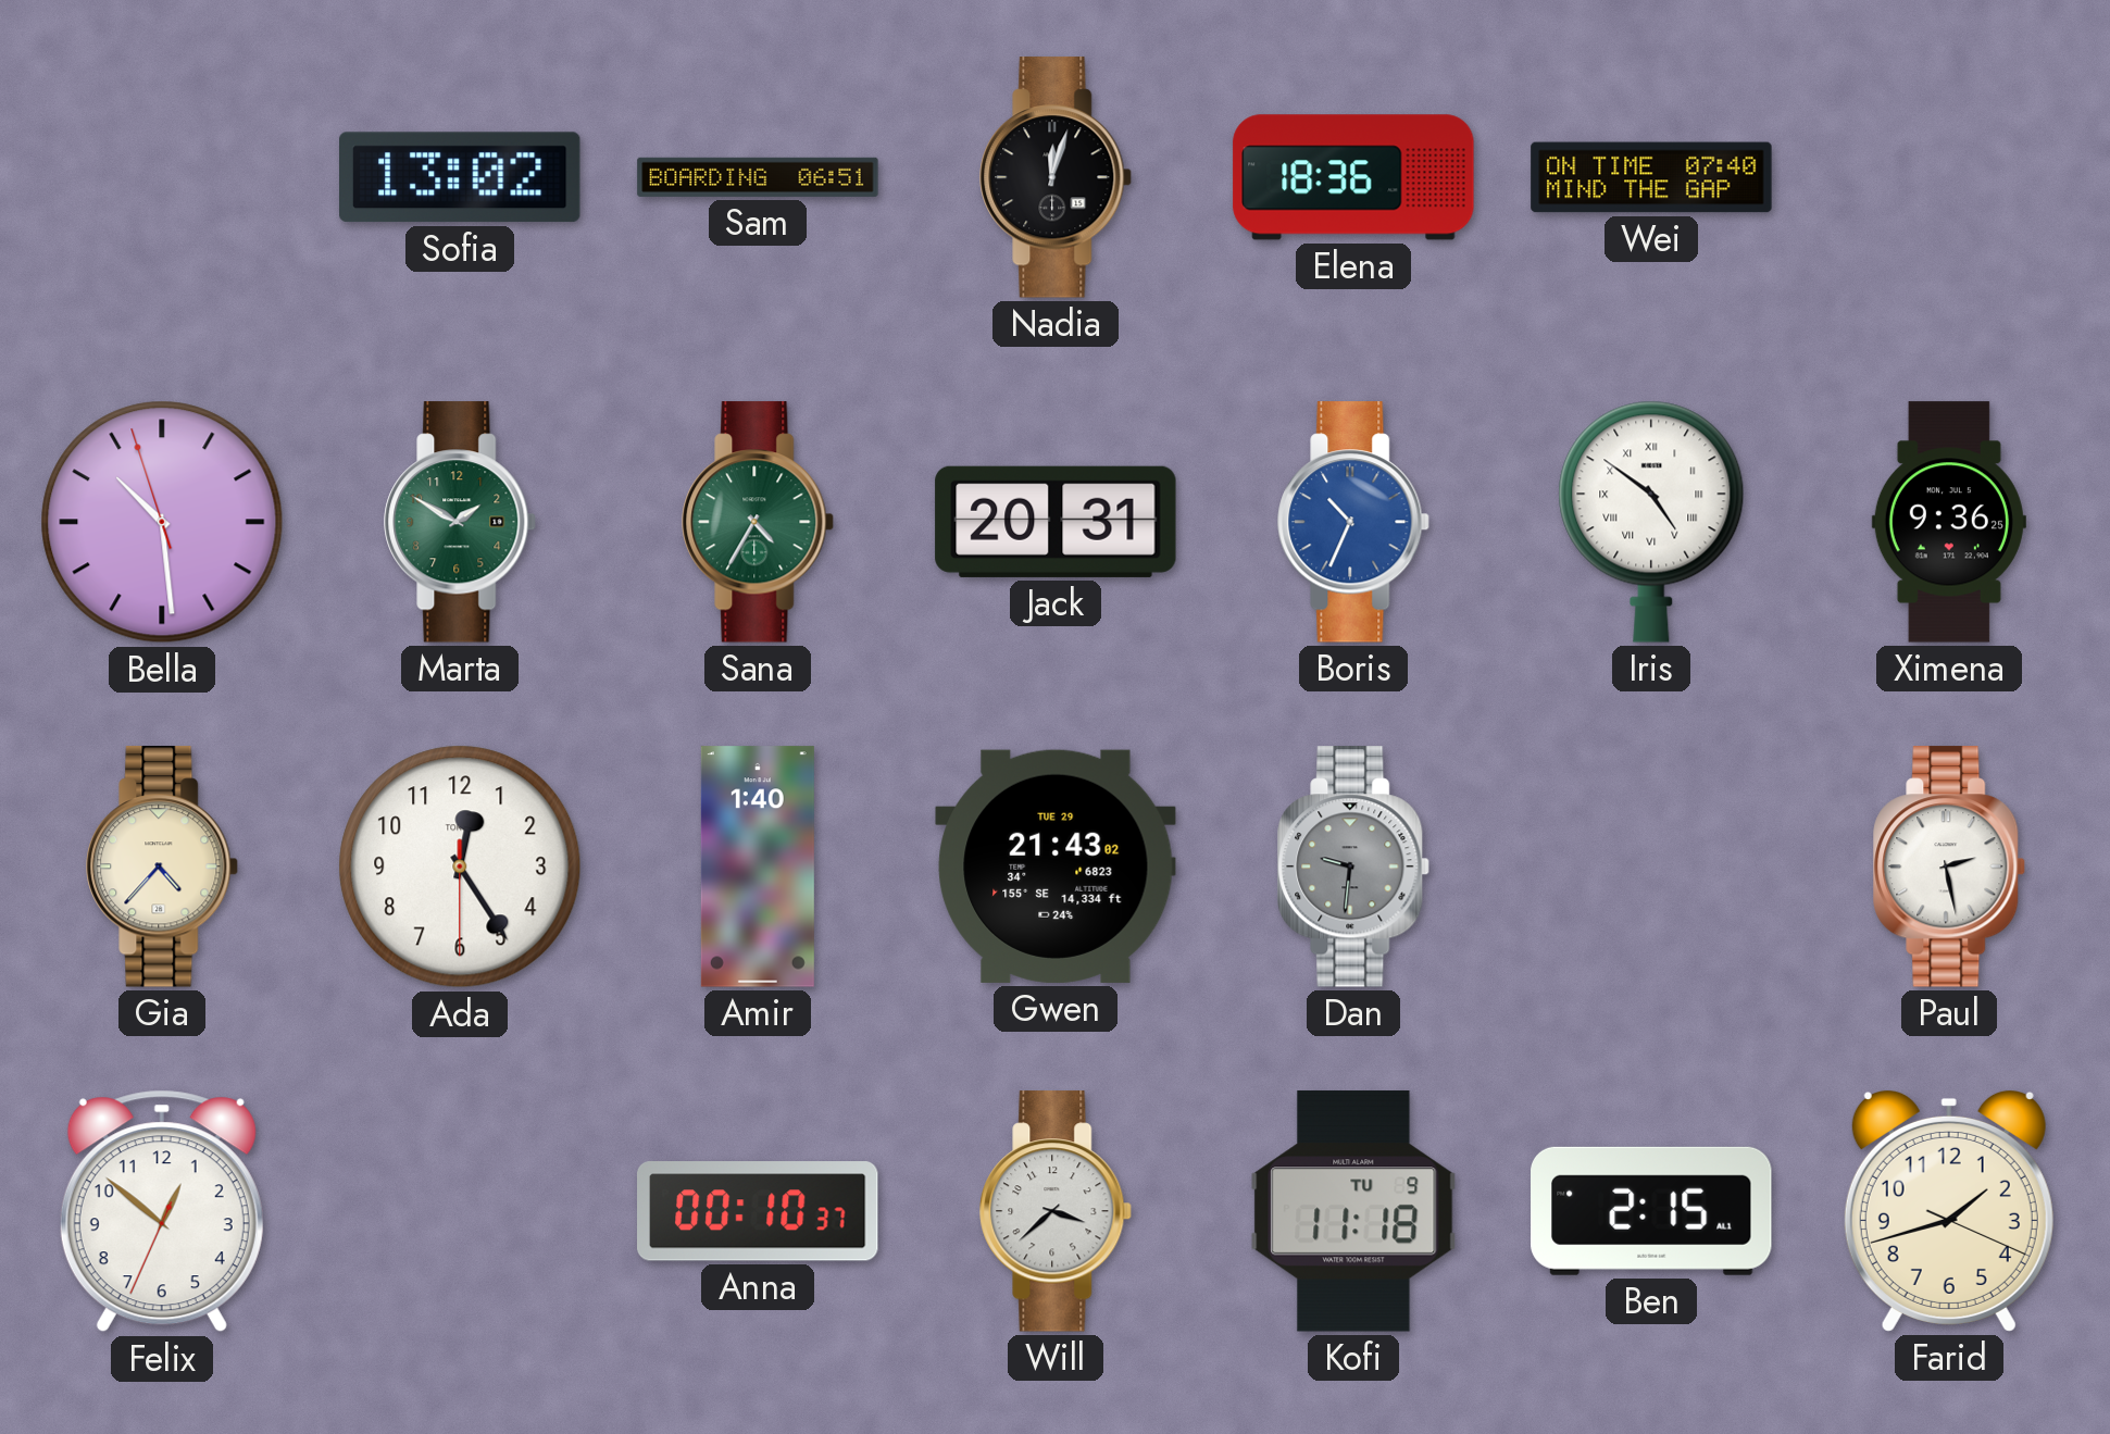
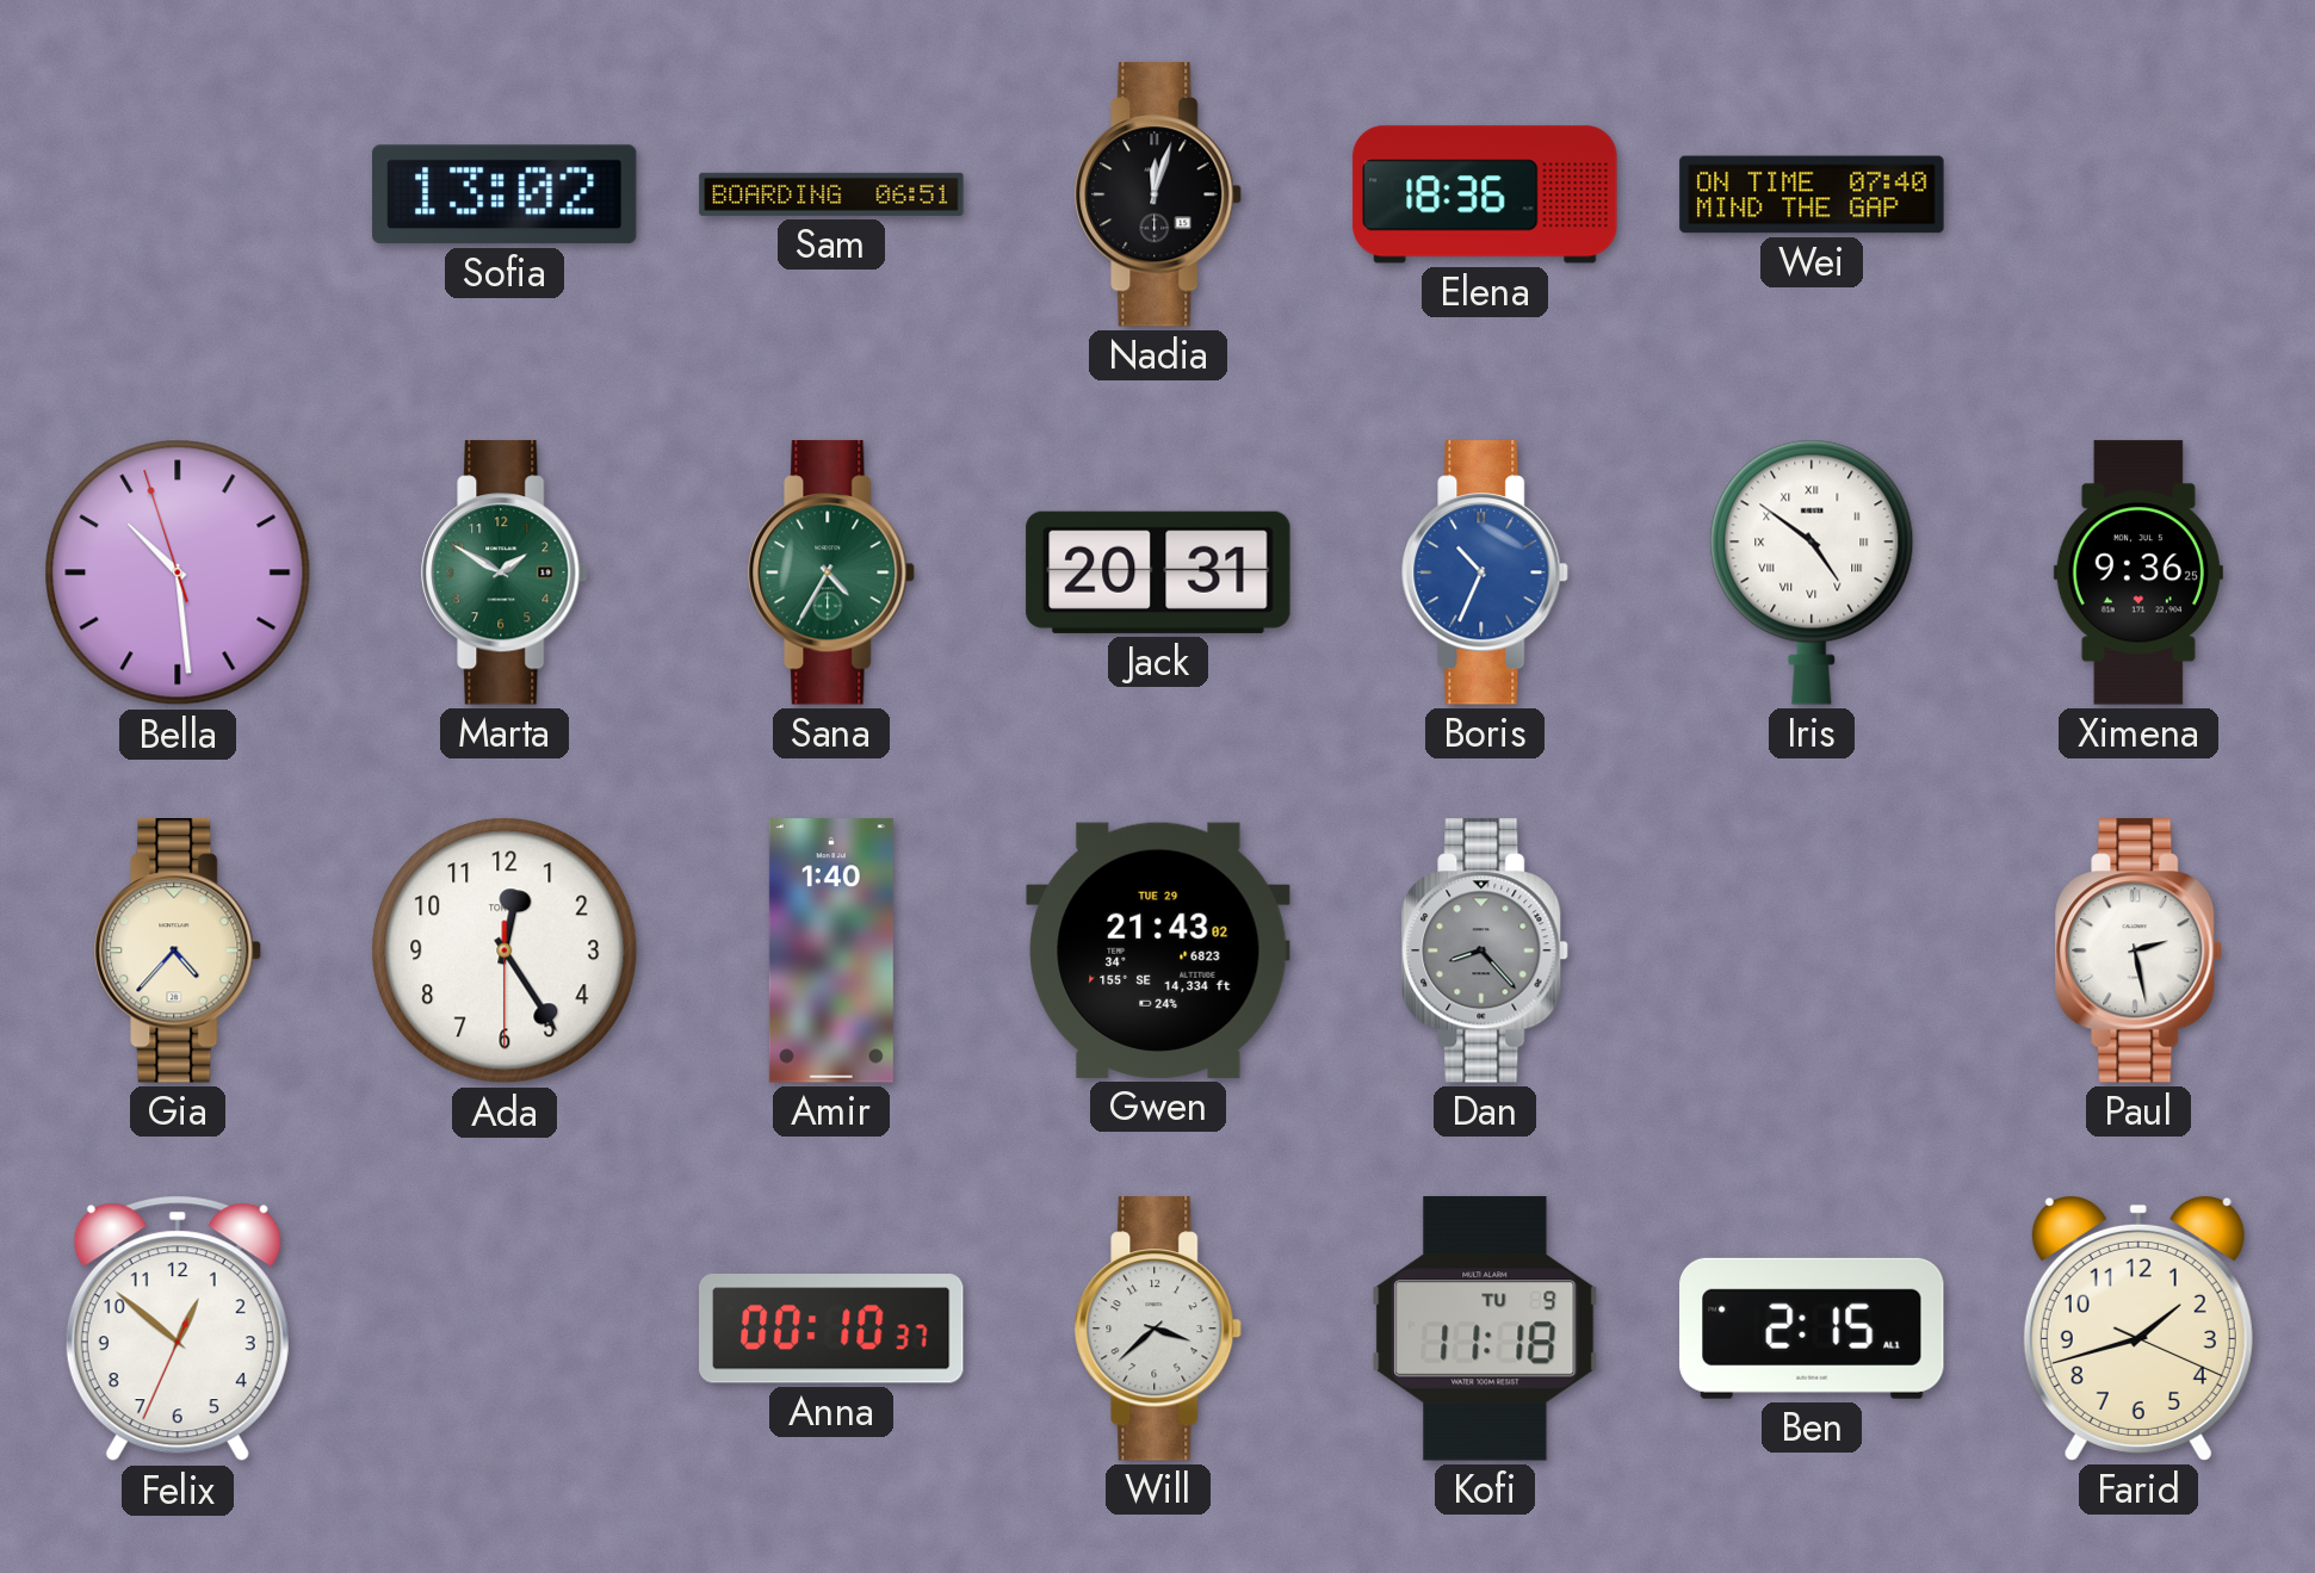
Dan: 9:31 -> 8:23 (1486, 950)
